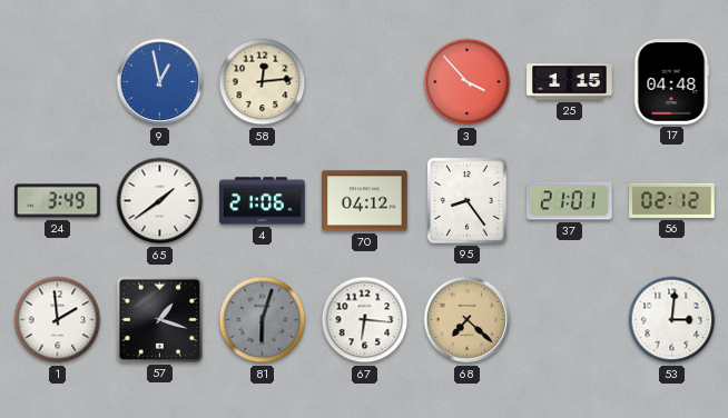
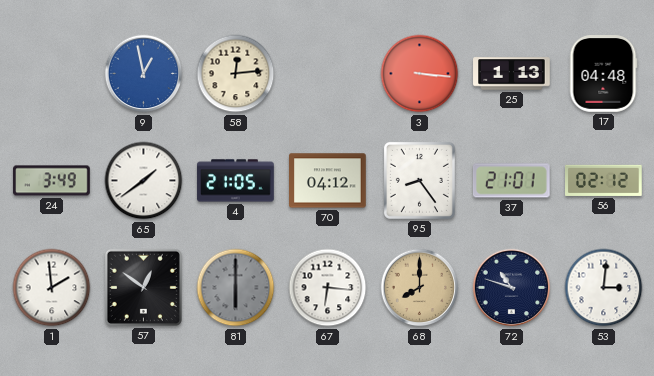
3: 3:53 -> 3:16 (420, 74)
25: 1:15 -> 1:13 (512, 74)
4: 21:06 -> 21:05 (236, 181)
57: 1:18 -> 12:51 (143, 287)
81: 6:03 -> 6:00 (236, 288)
68: 7:22 -> 8:00 (420, 288)
72: none -> 10:48 (512, 288)
